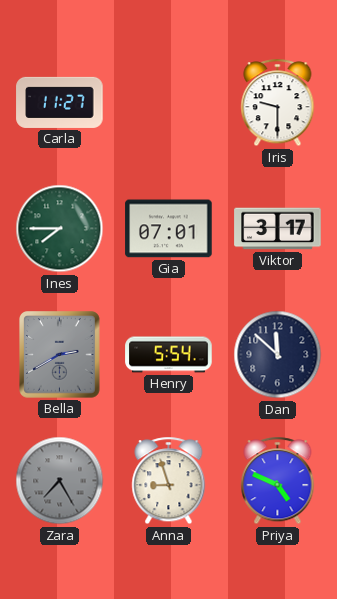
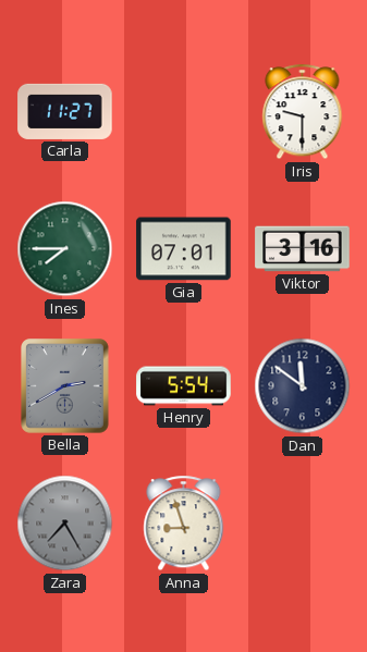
Viktor: 3:17 -> 3:16 (303, 249)
Dan: 11:52 -> 11:51 (303, 386)
Priya: 4:49 -> none (278, 481)
